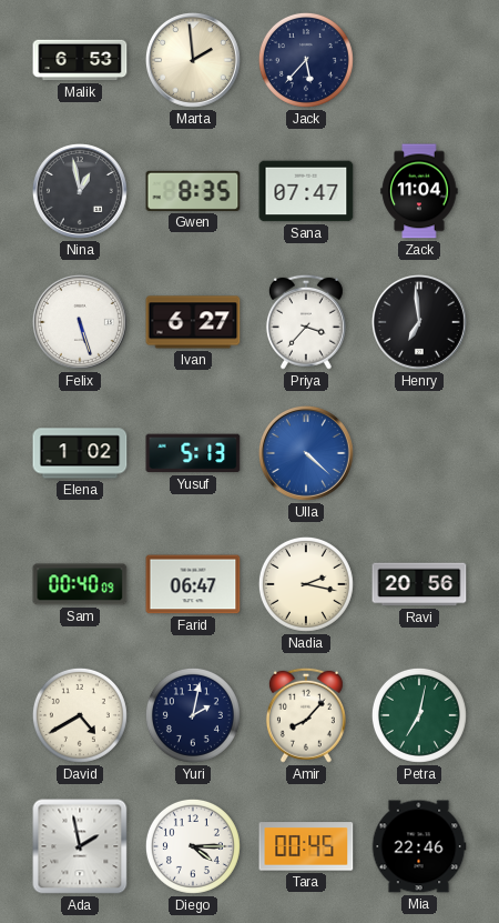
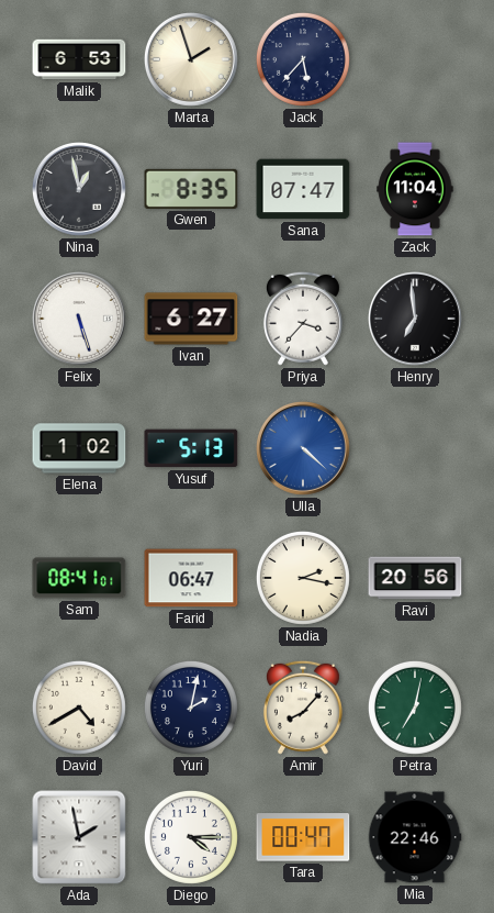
Marta: 1:59 -> 1:57 (191, 59)
Sam: 00:40 -> 08:41 (79, 578)
Tara: 00:45 -> 00:47 (303, 837)
